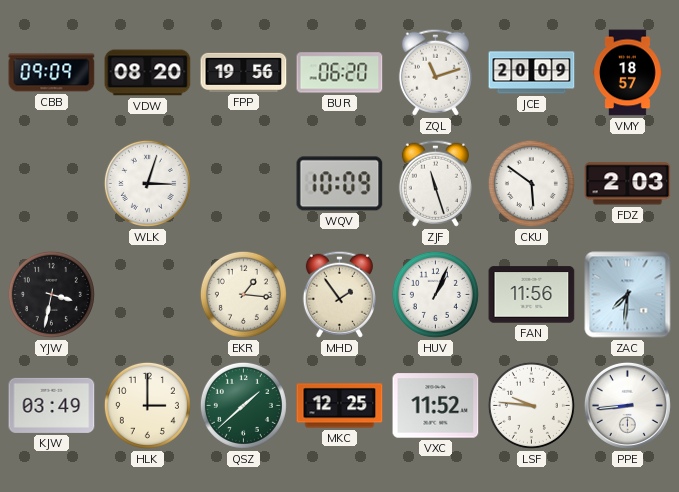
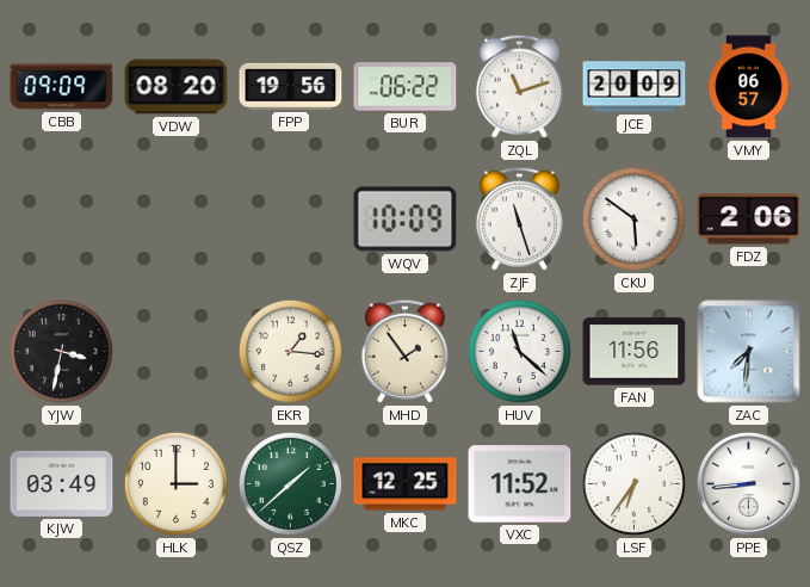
BUR: 06:20 -> 06:22 (406, 87)
VMY: 18:57 -> 06:57 (749, 87)
WLK: 3:03 -> none (147, 183)
FDZ: 2:03 -> 2:06 (749, 220)
HUV: 1:04 -> 11:22 (519, 351)
LSF: 9:46 -> 6:36 (633, 483)
